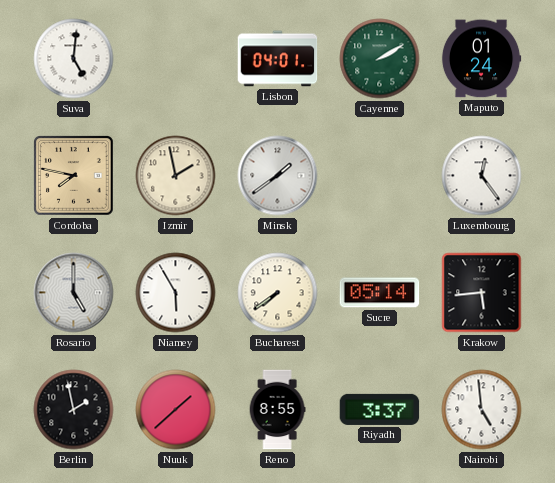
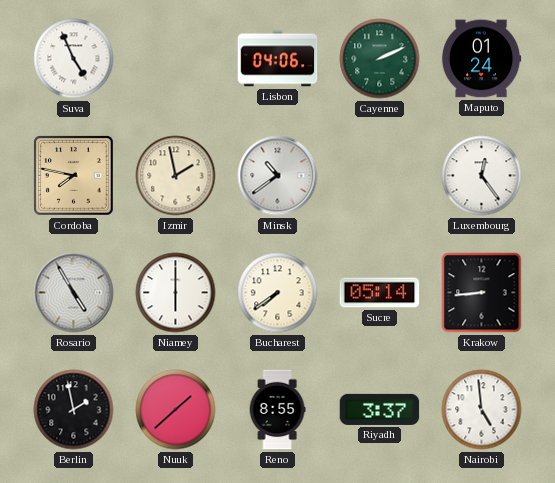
Suva: 5:01 -> 4:56 (74, 59)
Lisbon: 04:01 -> 04:06 (278, 59)
Cayenne: 2:10 -> 2:11 (380, 59)
Minsk: 1:39 -> 10:39 (278, 176)
Rosario: 5:00 -> 4:55 (74, 293)
Niamey: 5:55 -> 6:00 (176, 293)
Krakow: 5:44 -> 8:44 (482, 293)
